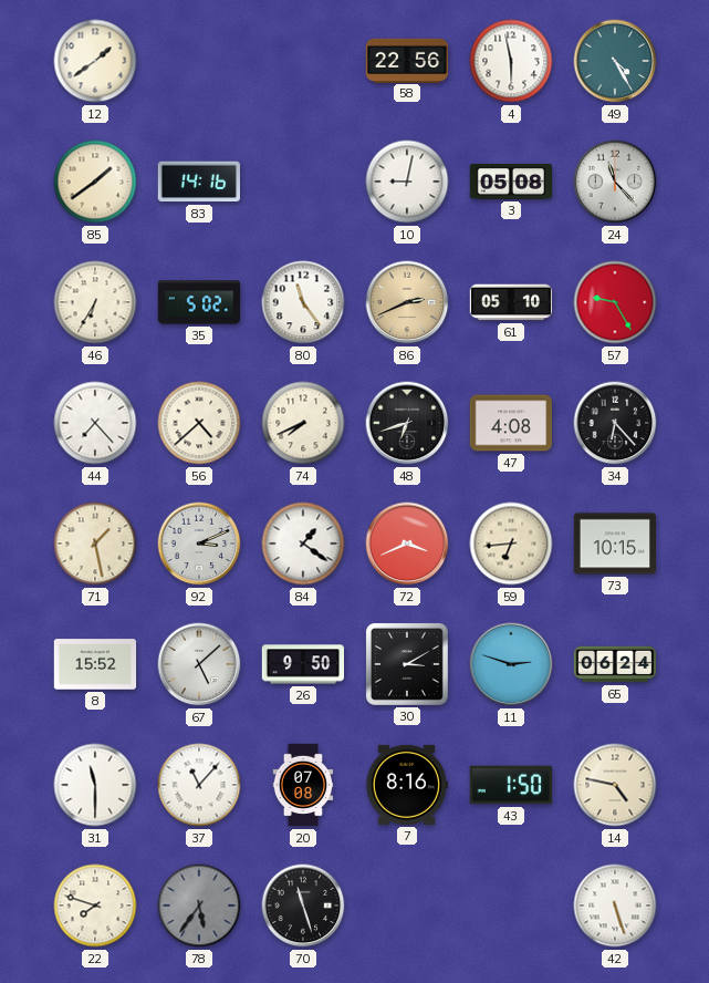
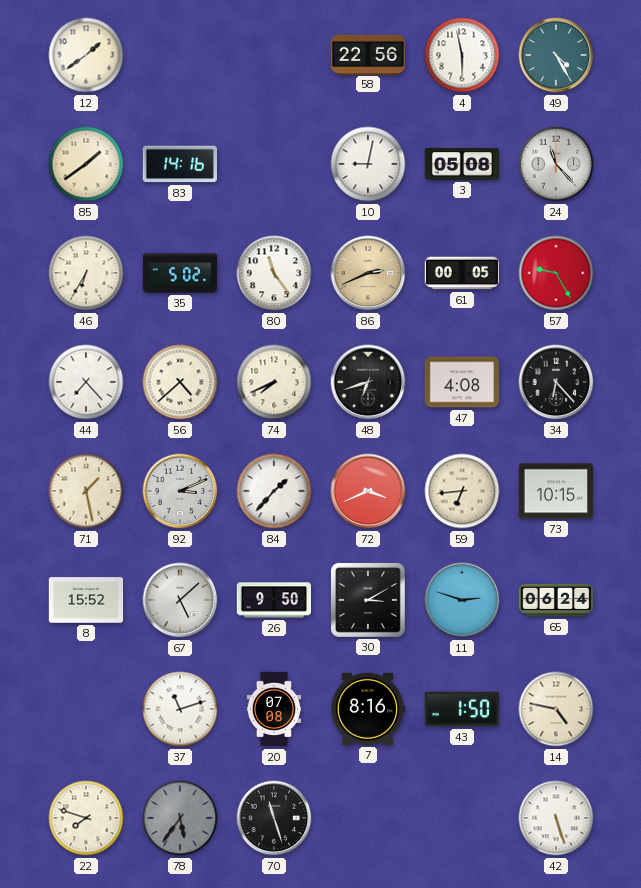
61: 05:10 -> 00:05 (461, 273)
84: 1:21 -> 1:37 (274, 491)
31: 11:30 -> none (95, 785)
37: 11:07 -> 11:12 (180, 709)
